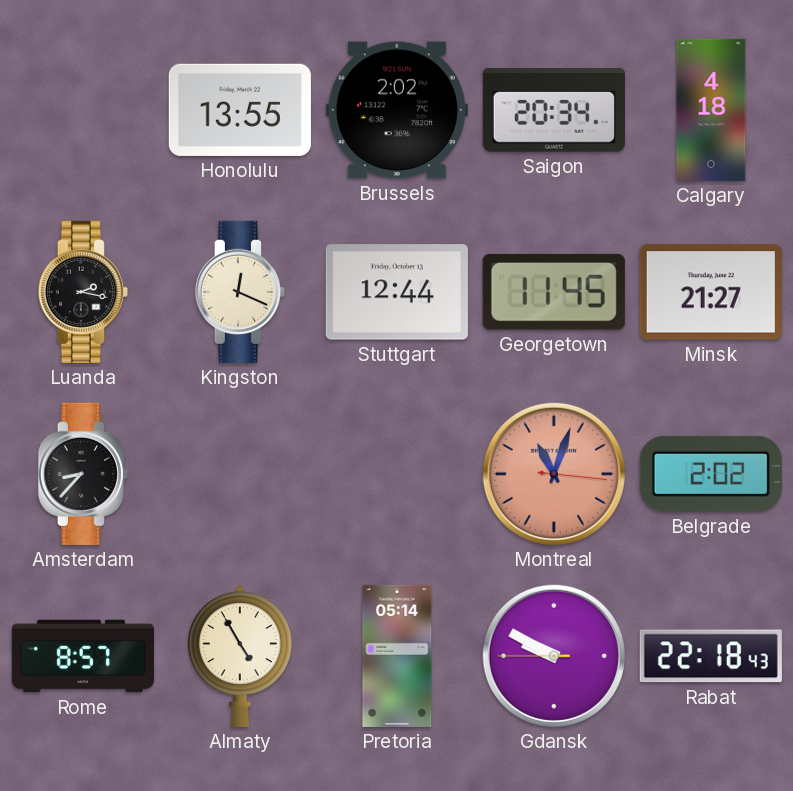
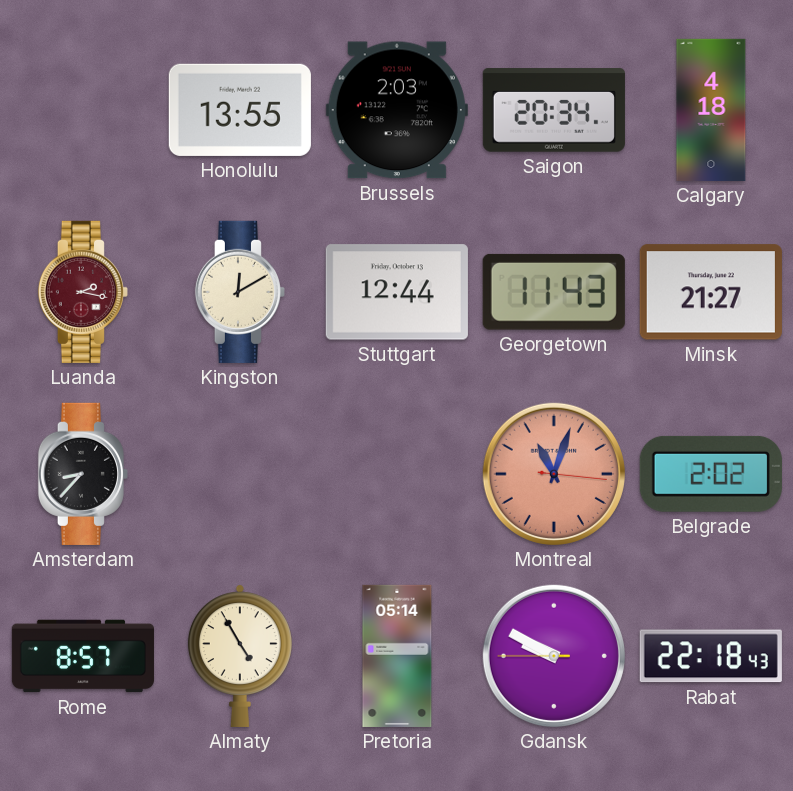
Brussels: 2:02 -> 2:03 (397, 110)
Luanda dial: black -> burgundy (83, 292)
Kingston: 12:19 -> 12:10 (240, 292)
Georgetown: 11:45 -> 11:43 (554, 292)
